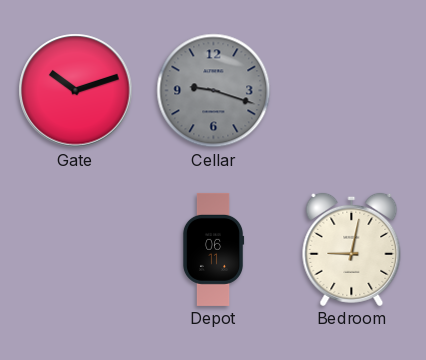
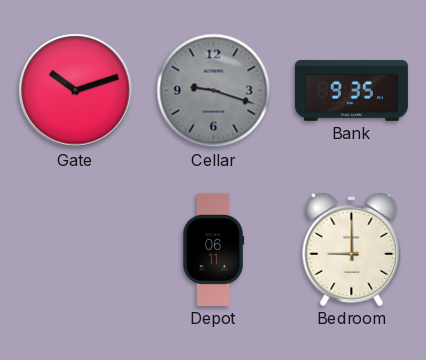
Bank: none -> 9:35 (351, 91)
Bedroom: 9:02 -> 9:00 (352, 249)
